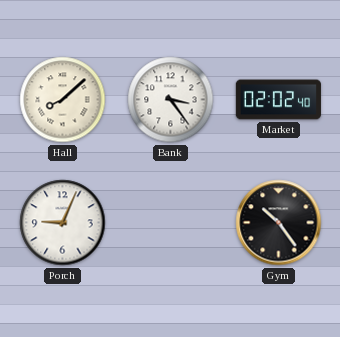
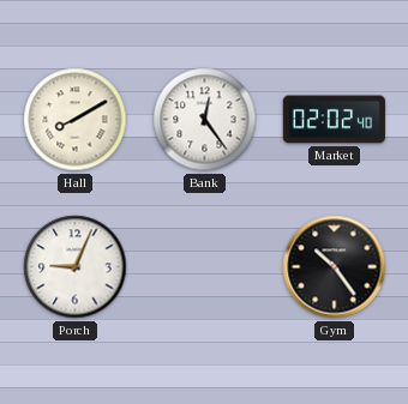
Hall: 8:08 -> 8:10 (76, 120)
Bank: 3:24 -> 12:24 (205, 120)
